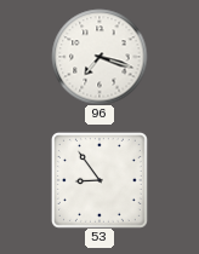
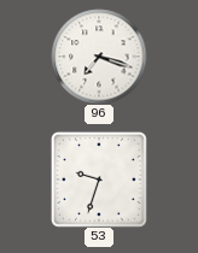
53: 8:54 -> 9:33 (99, 180)
